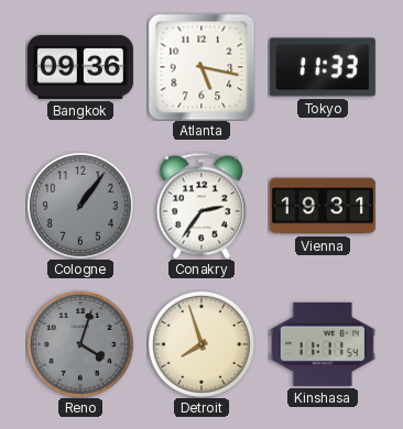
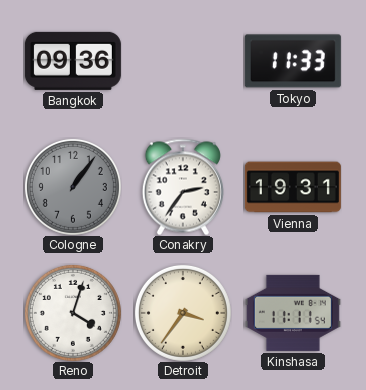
Atlanta: 5:17 -> none (201, 67)
Reno dial: grey -> white (73, 313)
Detroit: 7:57 -> 3:36 (183, 313)
